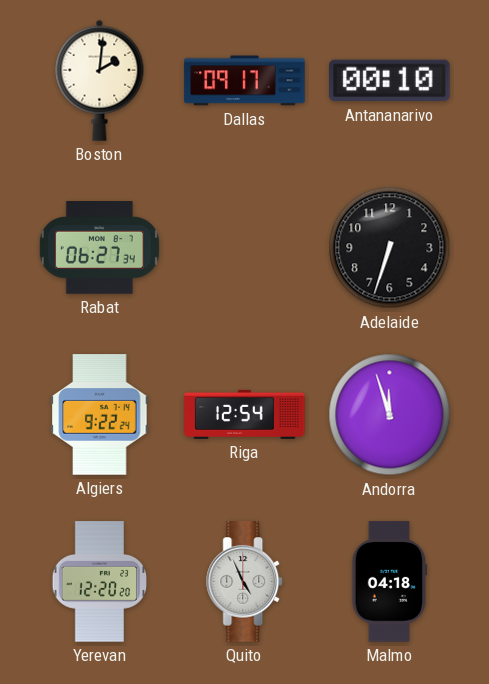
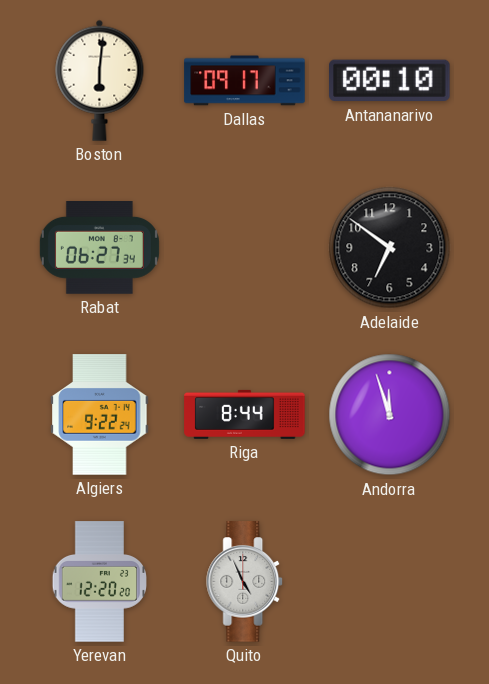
Boston: 2:01 -> 6:01 (100, 80)
Adelaide: 6:33 -> 6:51 (390, 248)
Riga: 12:54 -> 8:44 (245, 414)
Malmo: 04:18 -> none (390, 582)
